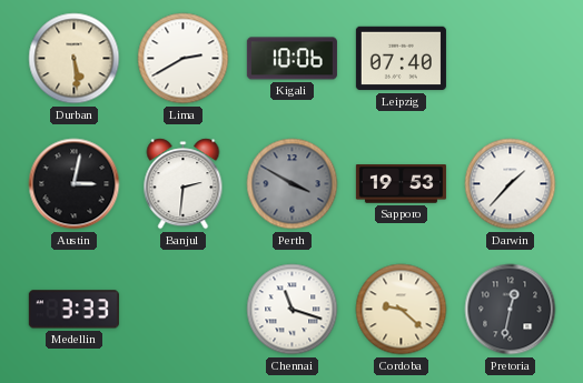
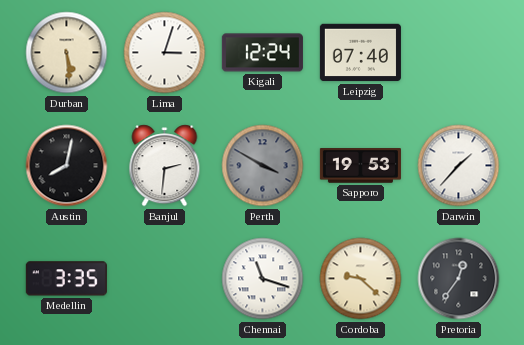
Lima: 2:40 -> 3:03 (165, 53)
Kigali: 10:06 -> 12:24 (262, 53)
Austin: 3:02 -> 8:02 (67, 166)
Medellin: 3:33 -> 3:35 (66, 279)
Pretoria: 12:32 -> 12:36 (459, 279)
